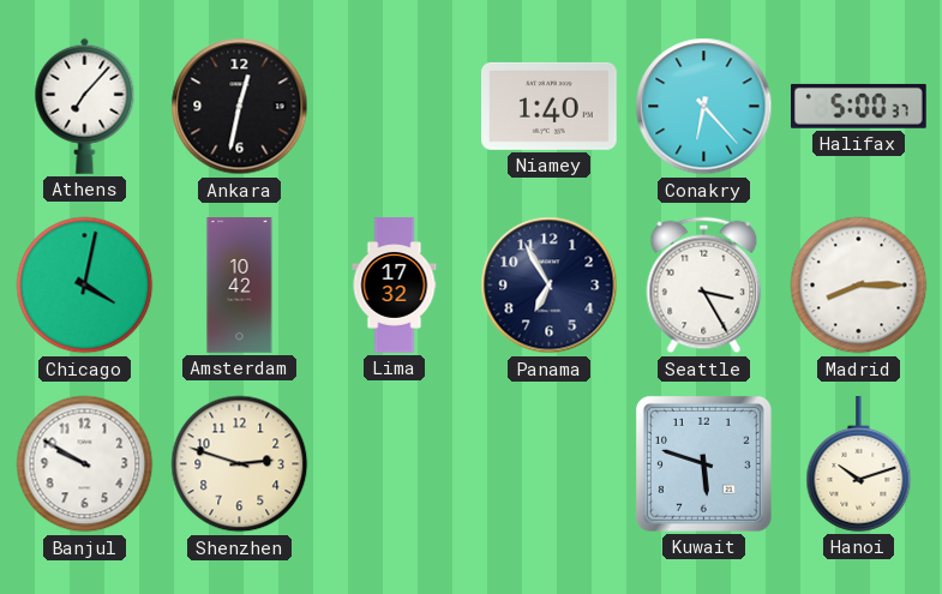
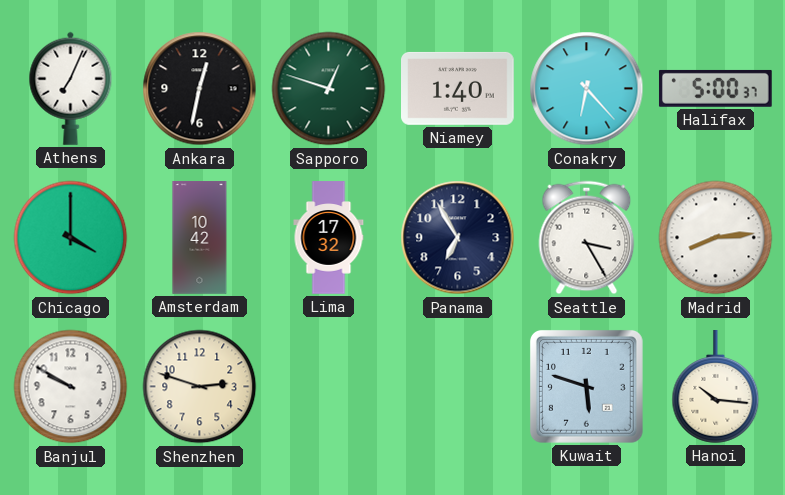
Athens: 7:07 -> 7:04 (71, 88)
Sapporo: none -> 12:48 (329, 89)
Chicago: 4:02 -> 4:00 (71, 238)
Madrid: 8:15 -> 8:14 (716, 238)
Hanoi: 10:12 -> 10:16 (716, 387)
